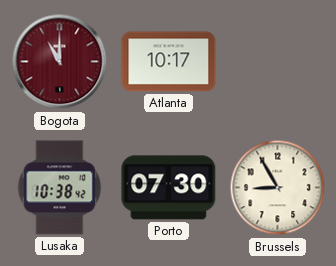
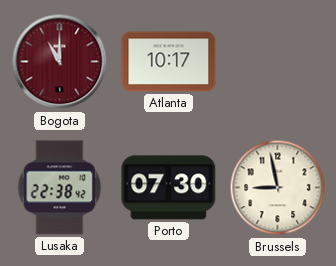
Lusaka: 10:38 -> 22:38 (60, 188)
Brussels: 8:55 -> 8:58 (278, 188)
